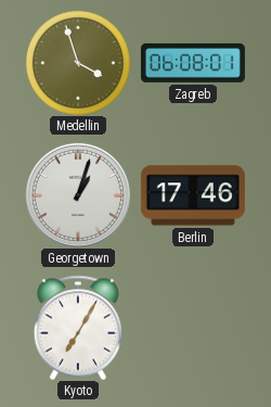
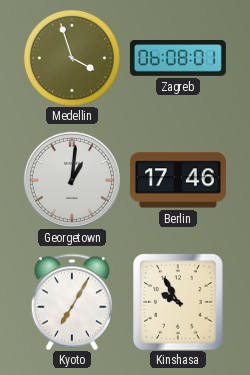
Georgetown: 1:03 -> 1:01 (72, 180)
Kinshasa: none -> 9:55 (178, 302)
